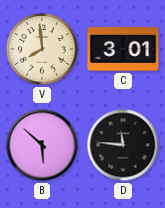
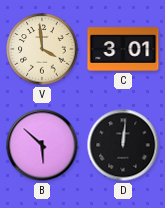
V: 7:59 -> 3:59 (42, 49)
D: 11:46 -> 12:01 (123, 145)
